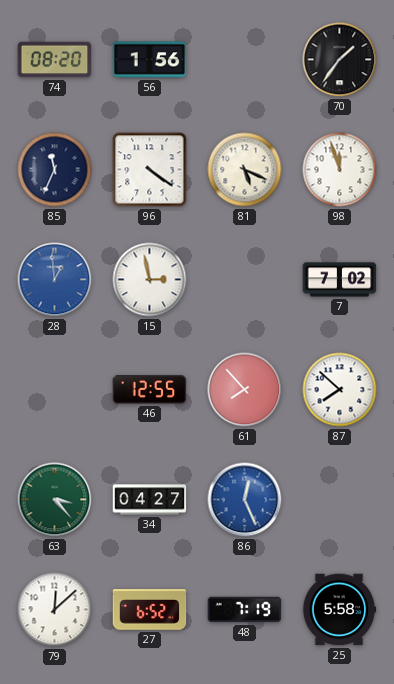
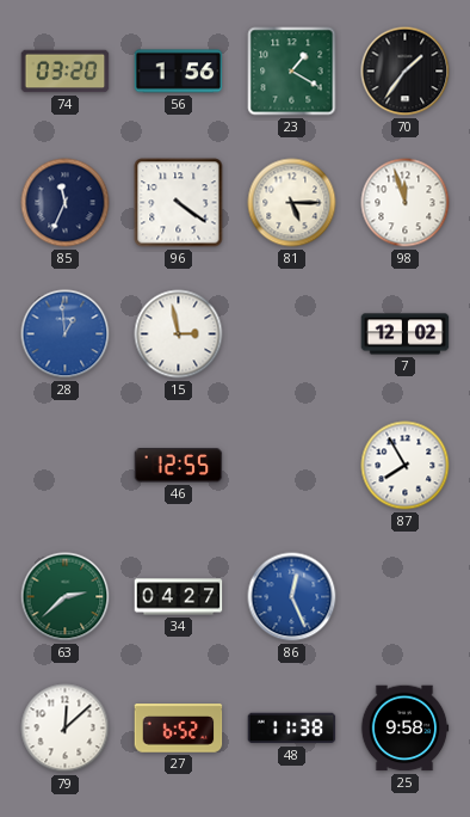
74: 08:20 -> 03:20 (66, 72)
23: none -> 1:20 (292, 72)
81: 5:19 -> 5:15 (292, 203)
7: 7:02 -> 12:02 (406, 334)
61: 7:53 -> none (245, 390)
87: 7:52 -> 7:55 (406, 466)
63: 3:23 -> 2:38 (66, 597)
48: 7:19 -> 11:38 (292, 729)
25: 5:58 -> 9:58 (404, 729)
